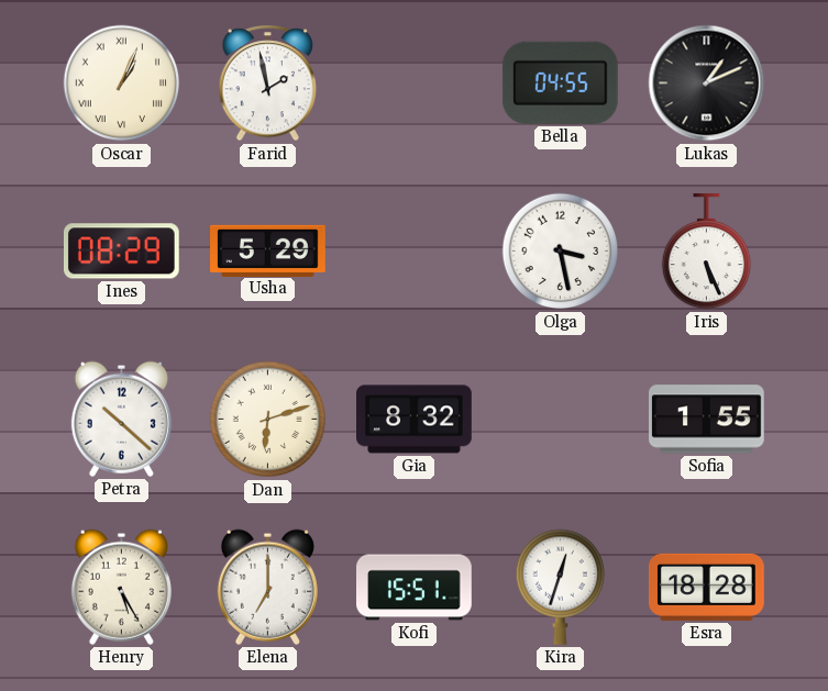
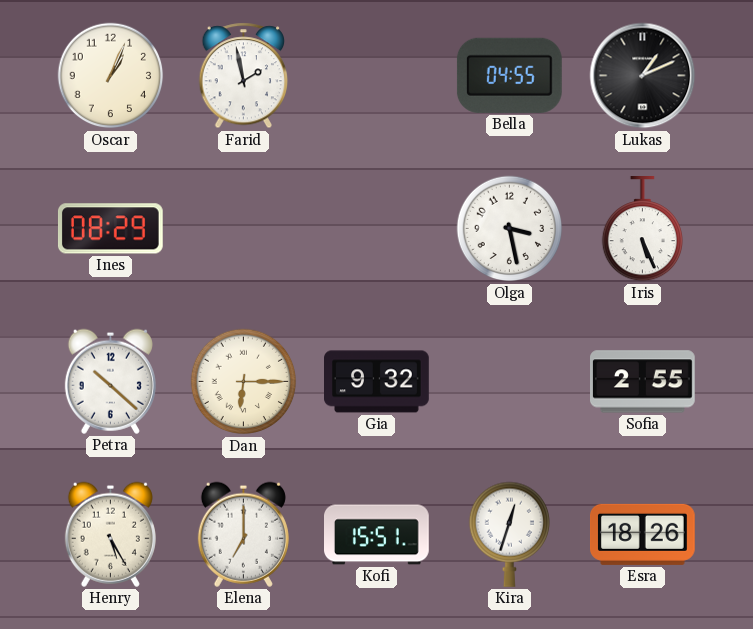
Oscar numerals: Roman -> Arabic (111, 76)
Usha: 5:29 -> none (268, 250)
Dan: 6:12 -> 6:15 (244, 382)
Gia: 8:32 -> 9:32 (377, 382)
Sofia: 1:55 -> 2:55 (643, 382)
Esra: 18:28 -> 18:26 (643, 534)
